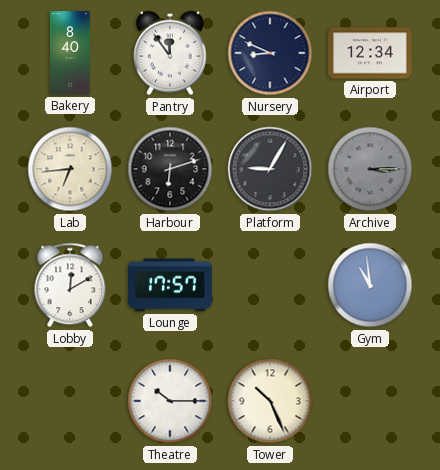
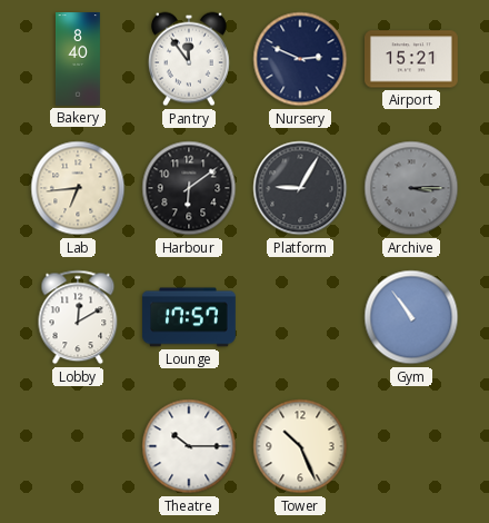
Nursery: 8:49 -> 2:49 (300, 59)
Airport: 12:34 -> 15:21 (412, 59)
Harbour: 6:12 -> 6:09 (189, 188)
Gym: 10:59 -> 10:54 (411, 317)
